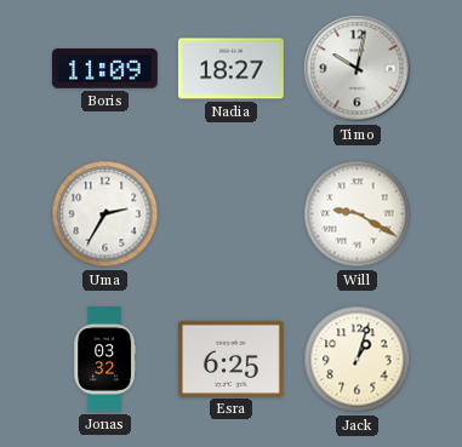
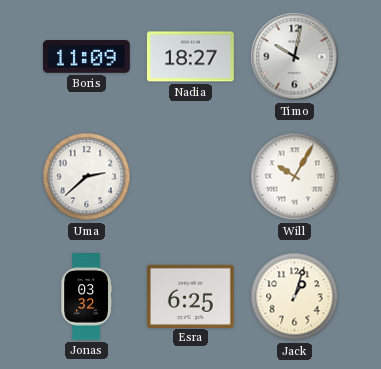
Uma: 2:35 -> 2:38 (87, 177)
Will: 9:20 -> 10:05 (295, 177)
